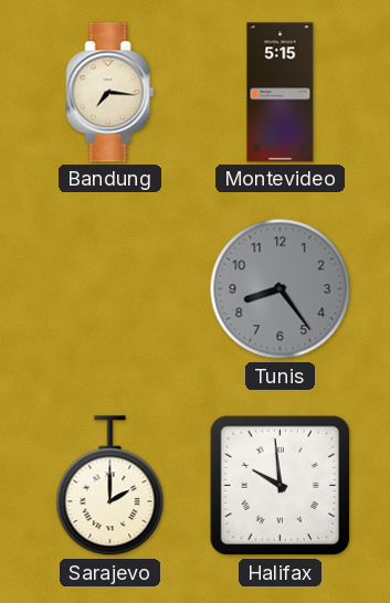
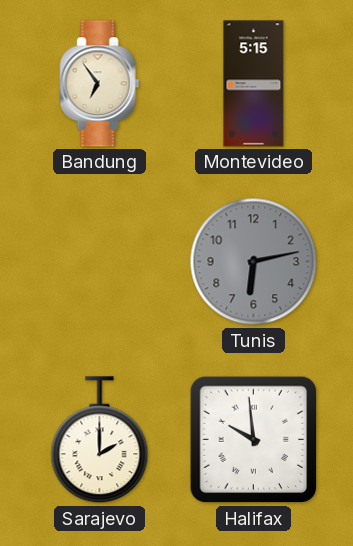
Bandung: 7:16 -> 6:54 (100, 84)
Tunis: 8:24 -> 6:13 (254, 262)
